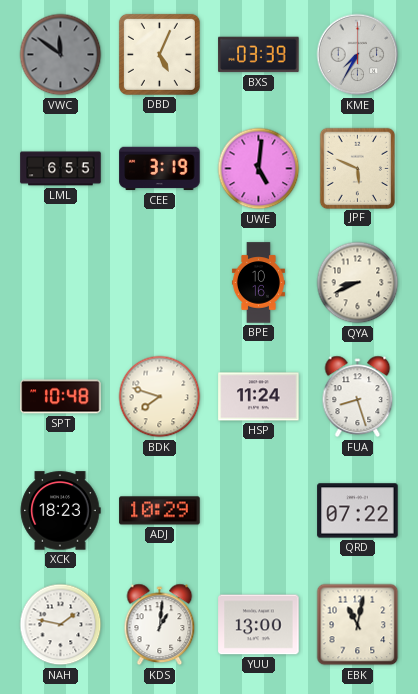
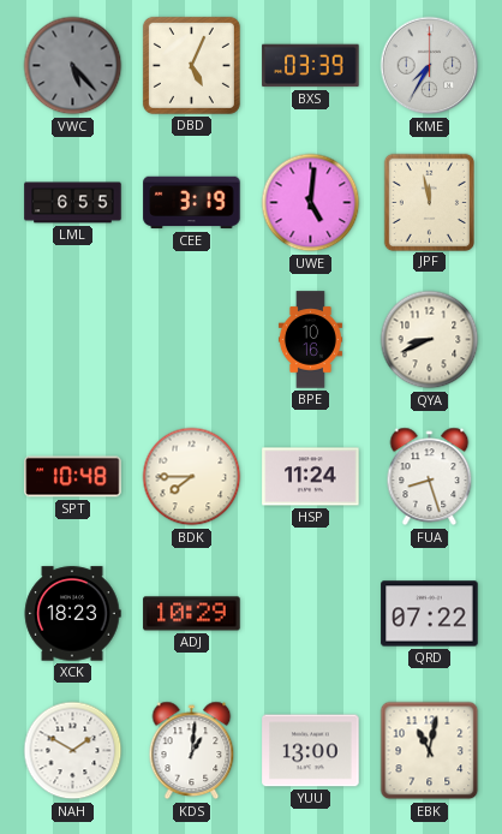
VWC: 11:51 -> 5:23 (73, 66)
JPF: 5:49 -> 11:58 (429, 202)
BDK: 7:48 -> 7:45 (192, 477)
NAH: 1:47 -> 1:50 (73, 751)
